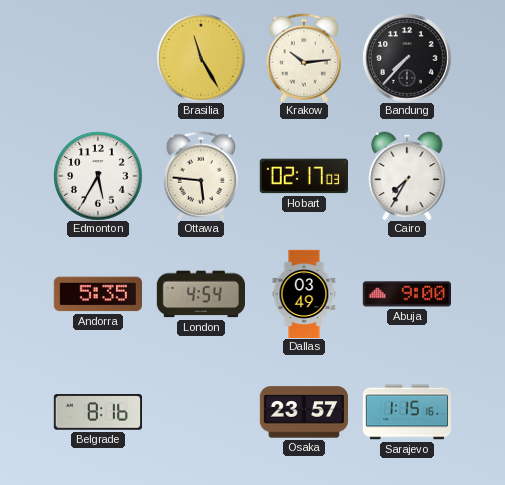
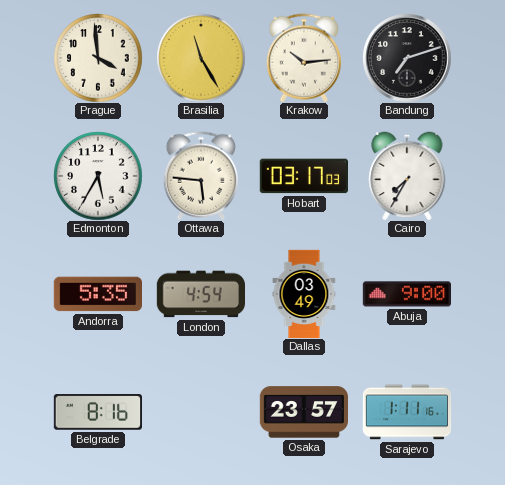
Prague: none -> 3:59 (98, 58)
Bandung: 7:37 -> 7:12 (407, 58)
Hobart: 02:17 -> 03:17 (303, 176)
Sarajevo: 1:15 -> 1:11 (407, 412)
